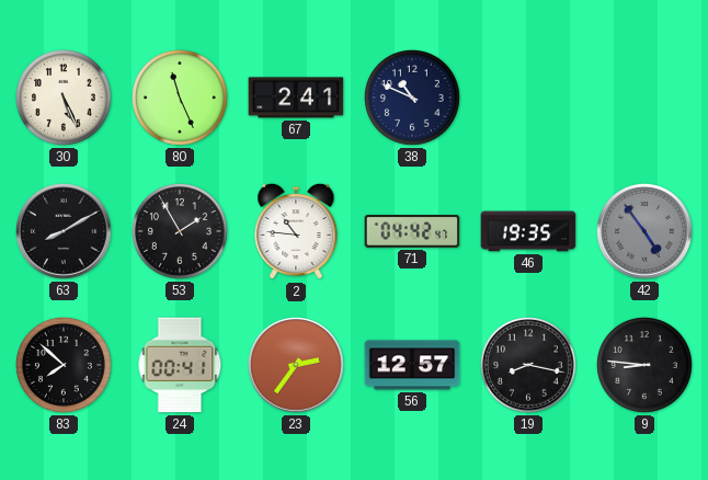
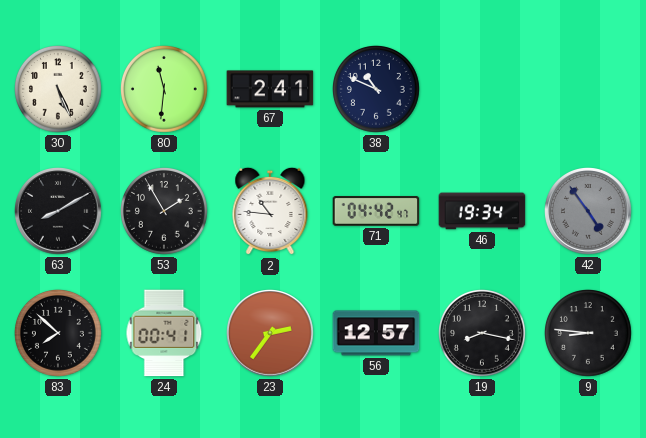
80: 11:26 -> 11:31 (165, 90)
46: 19:35 -> 19:34 (482, 211)
